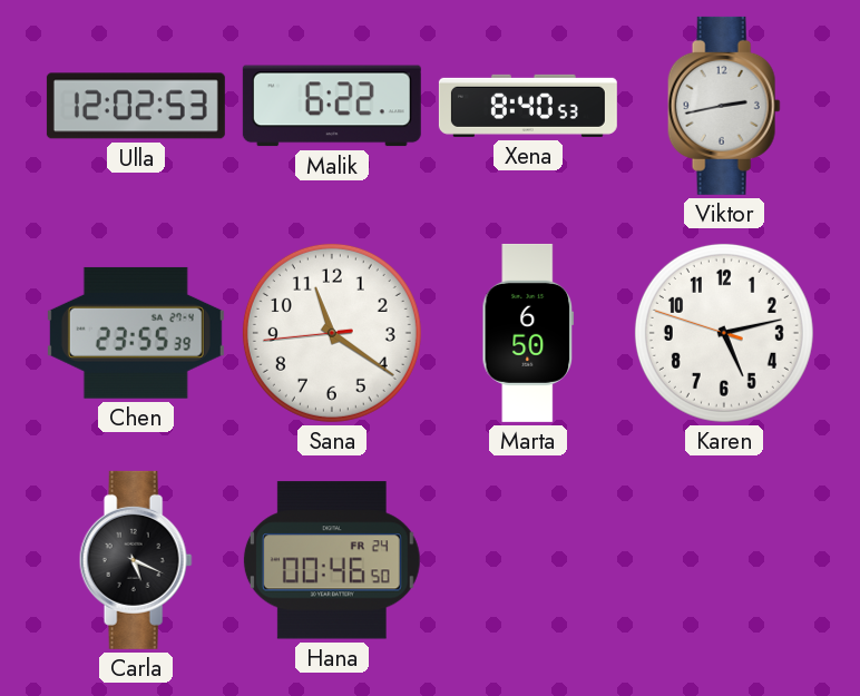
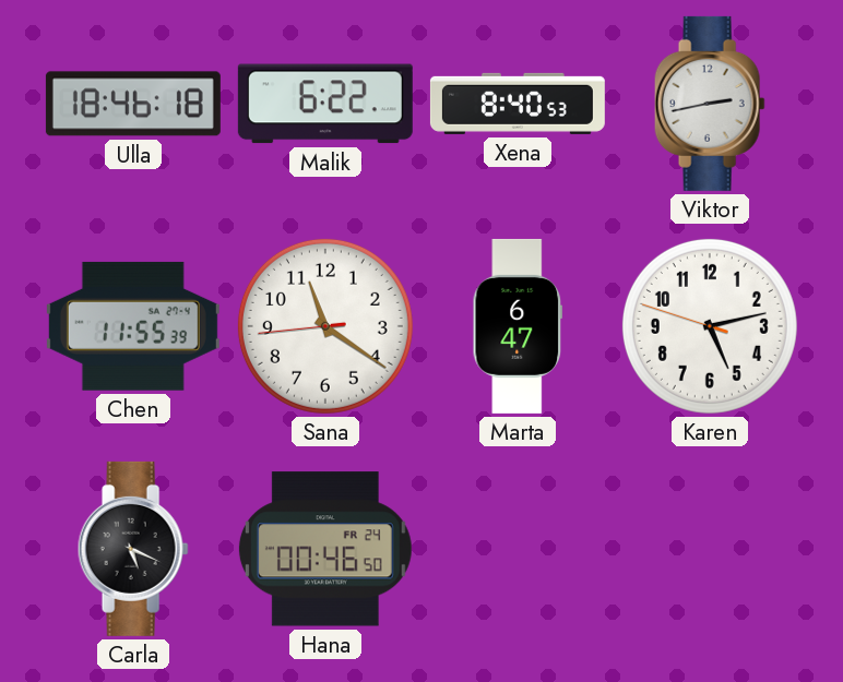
Ulla: 12:02 -> 18:46 (133, 104)
Chen: 23:55 -> 11:55 (133, 326)
Marta: 6:50 -> 6:47 (518, 326)
